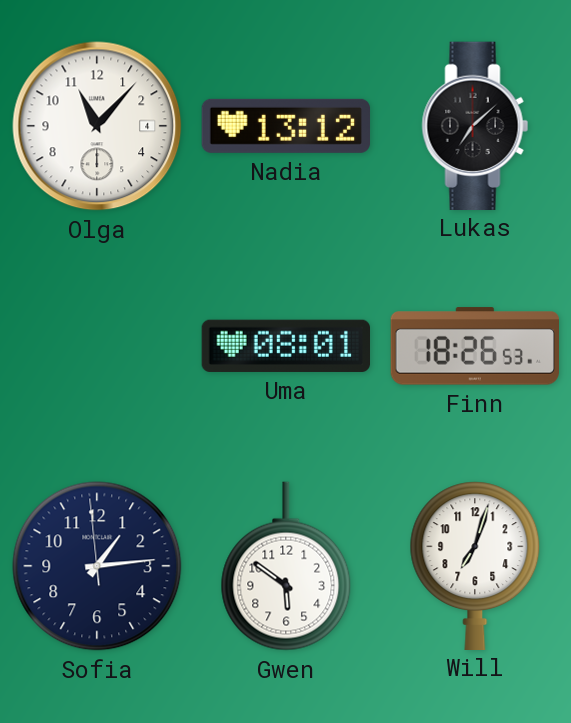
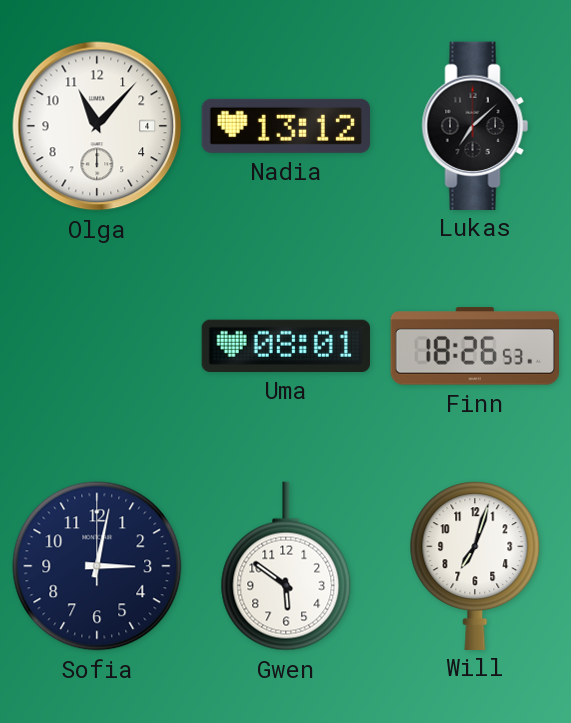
Sofia: 1:13 -> 3:02 (97, 566)
